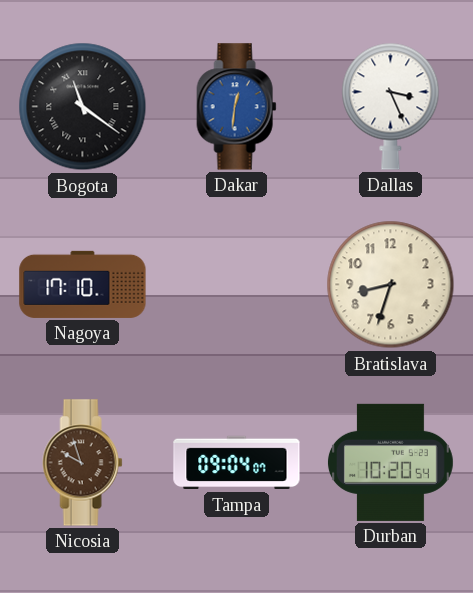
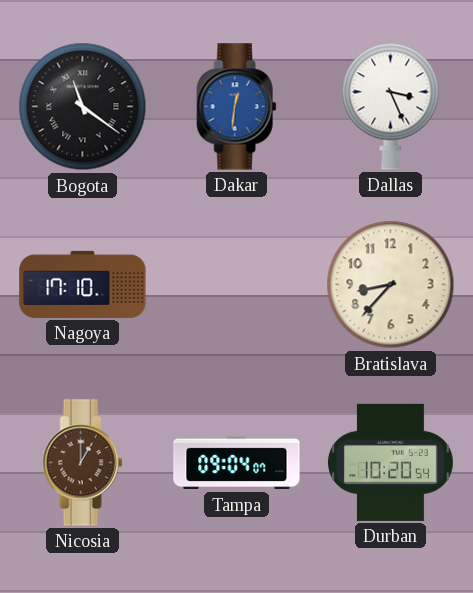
Bratislava: 8:33 -> 8:37 (391, 285)
Nicosia: 9:57 -> 1:00 (83, 463)
